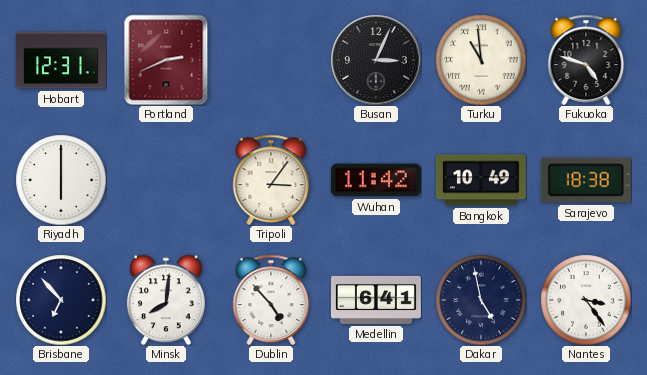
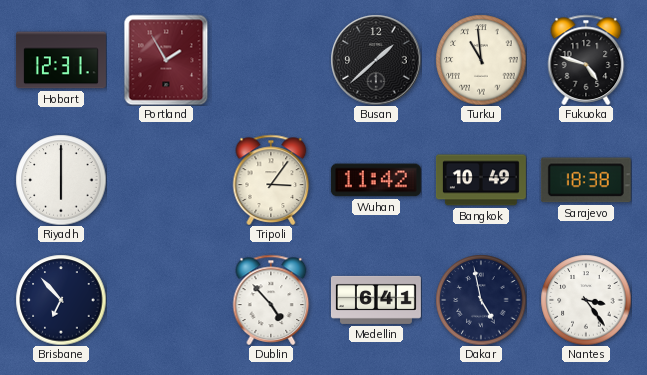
Portland: 2:41 -> 1:55 (166, 60)
Busan: 3:04 -> 1:38 (376, 60)
Minsk: 8:01 -> none (166, 300)
